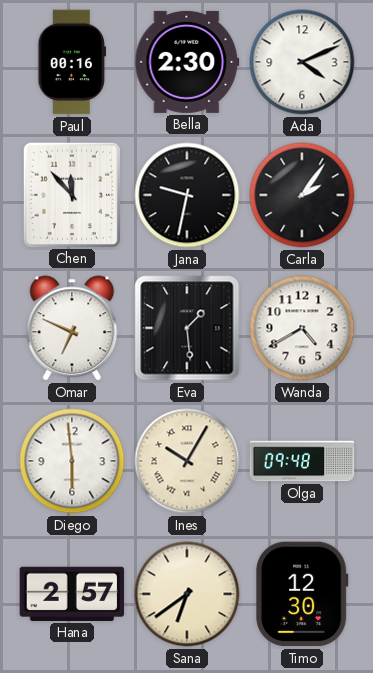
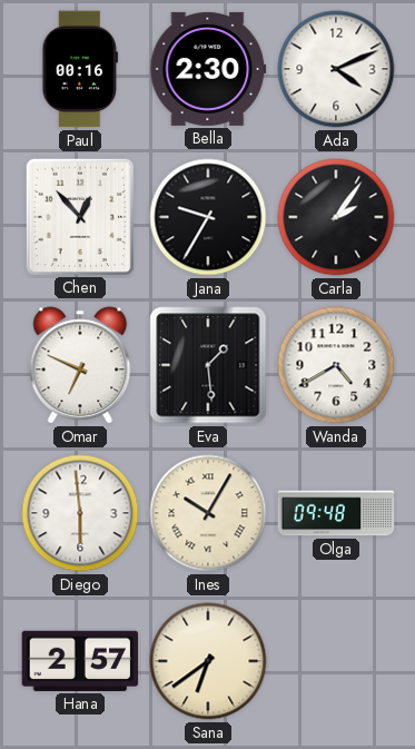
Chen: 11:53 -> 12:53 (79, 216)
Jana: 9:32 -> 9:35 (208, 217)
Timo: 12:30 -> none (302, 594)
